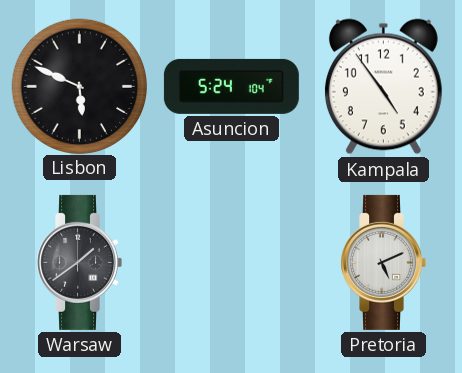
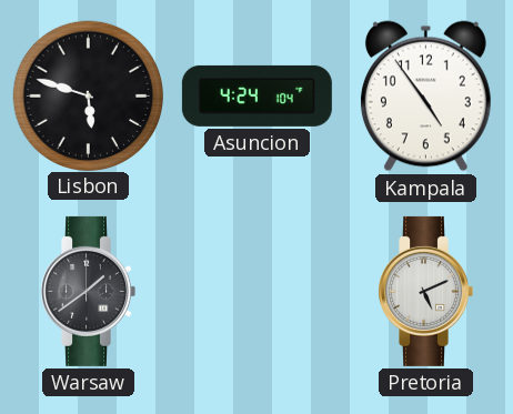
Lisbon: 5:49 -> 5:48 (88, 95)
Asuncion: 5:24 -> 4:24 (256, 95)
